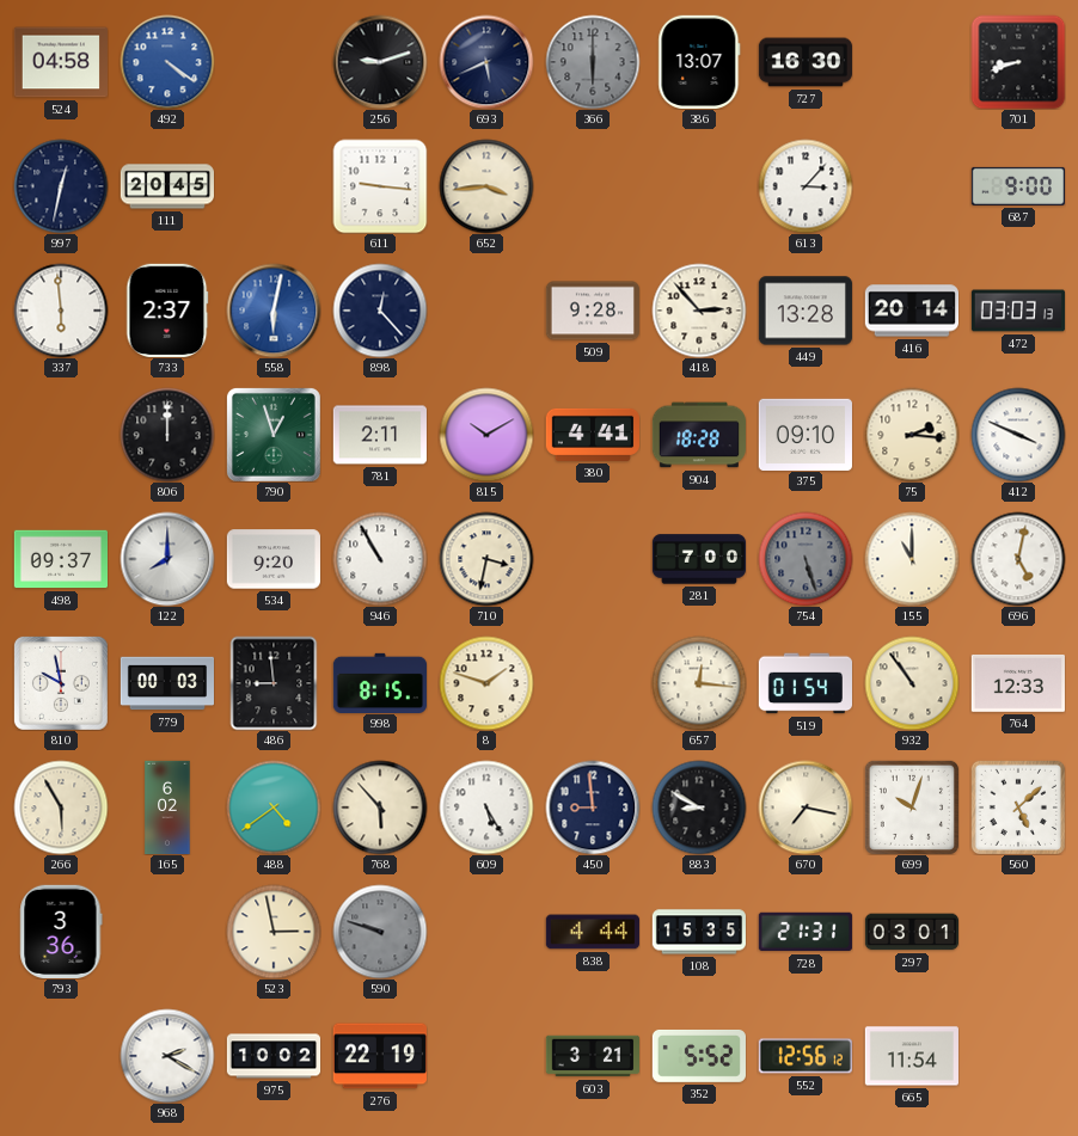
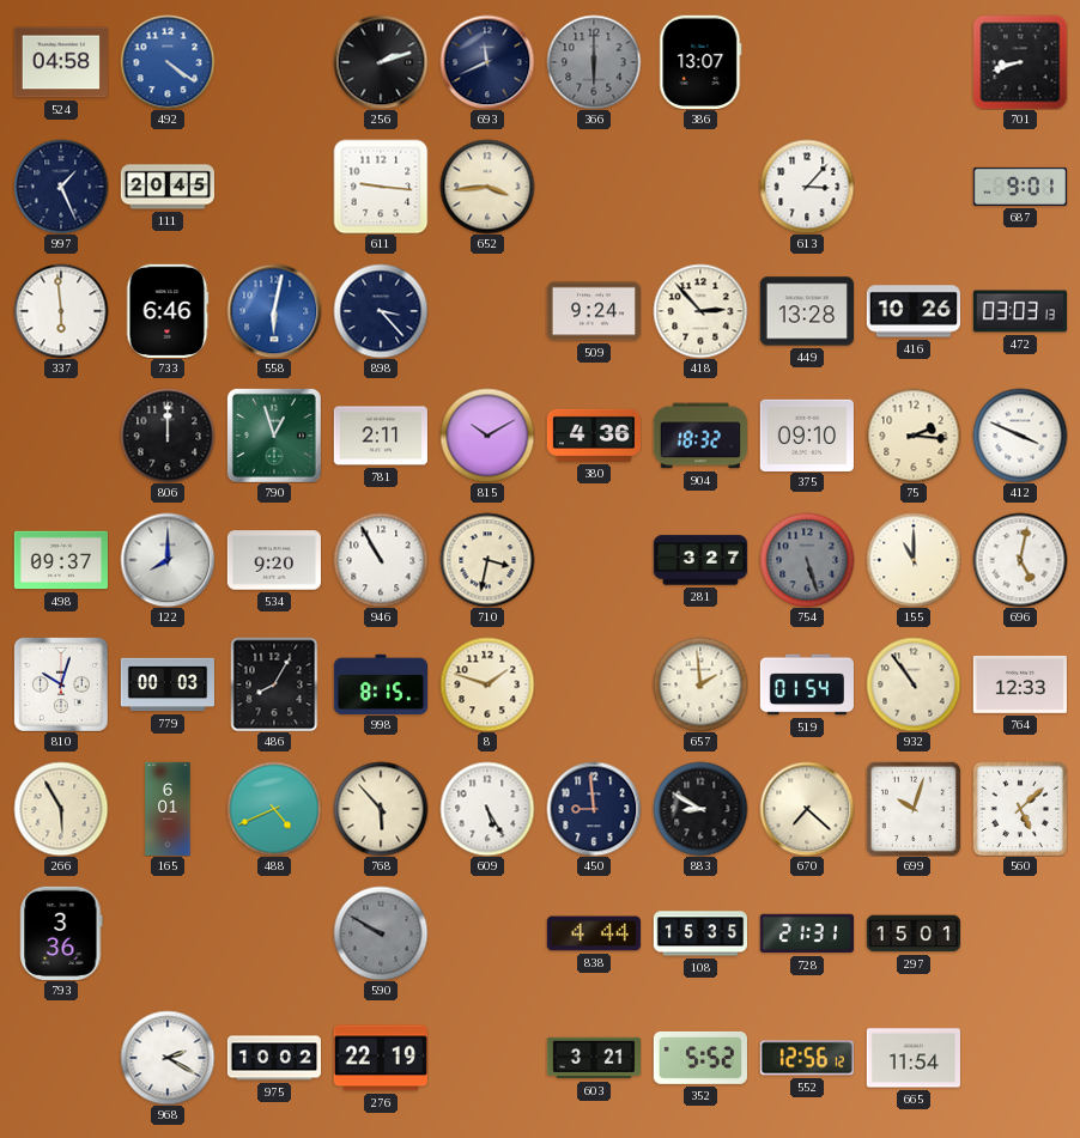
256: 9:12 -> 2:12 (381, 62)
693: 5:41 -> 11:41 (487, 62)
727: 16:30 -> none (804, 62)
997: 12:32 -> 1:26 (61, 187)
687: 9:00 -> 9:01 (1019, 187)
733: 2:37 -> 6:46 (168, 311)
898: 12:23 -> 3:23 (381, 311)
509: 9:28 -> 9:24 (593, 311)
416: 20:14 -> 10:26 (912, 311)
380: 4:41 -> 4:36 (593, 436)
904: 18:28 -> 18:32 (699, 436)
281: 7:00 -> 3:27 (699, 560)
810: 9:58 -> 10:03 (61, 684)
486: 8:59 -> 8:05 (274, 684)
657: 12:16 -> 1:59 (700, 684)
165: 6:02 -> 6:01 (168, 808)
488: 4:39 -> 4:41 (274, 809)
670: 7:17 -> 7:22 (807, 809)
523: 2:58 -> none (274, 932)
590: 9:48 -> 9:50 (381, 933)
297: 03:01 -> 15:01 (912, 933)
